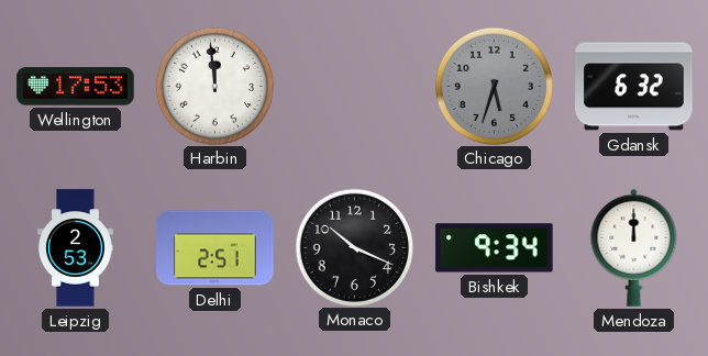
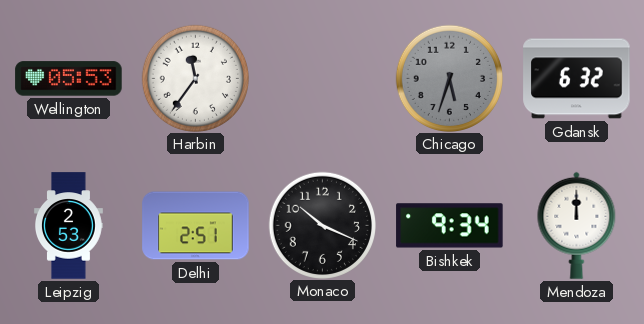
Wellington: 17:53 -> 05:53 (69, 79)
Harbin: 11:59 -> 11:36 (195, 78)
